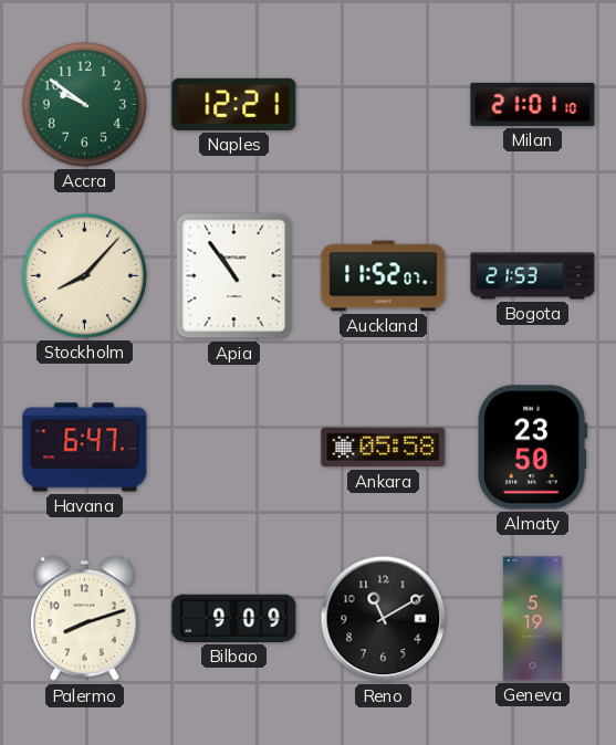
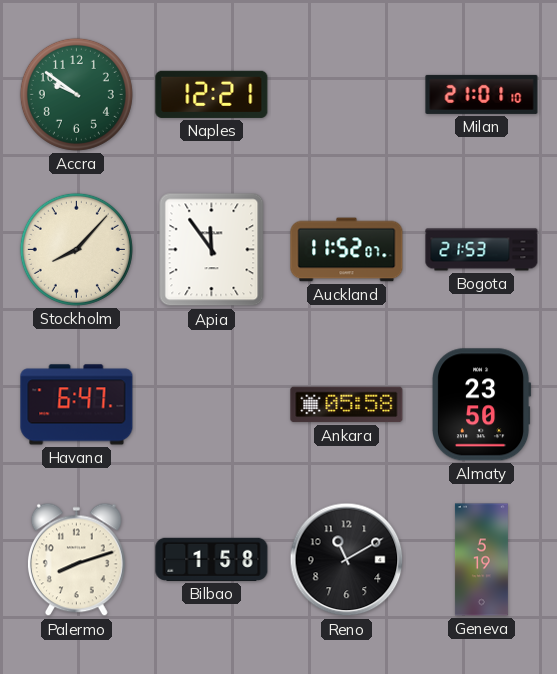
Apia: 10:54 -> 11:54 (212, 250)
Bilbao: 9:09 -> 1:58 (212, 559)
